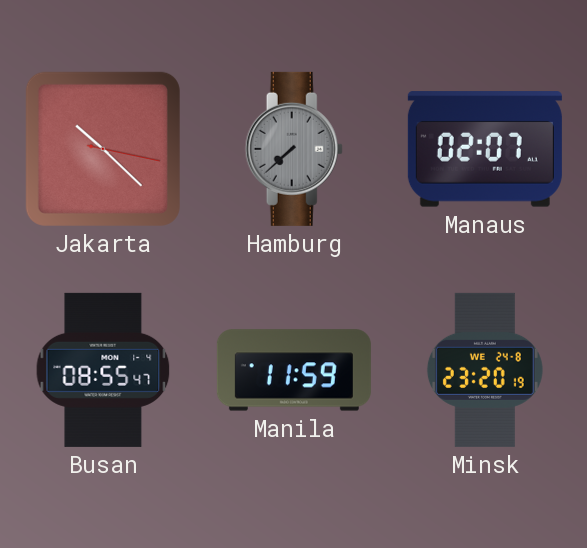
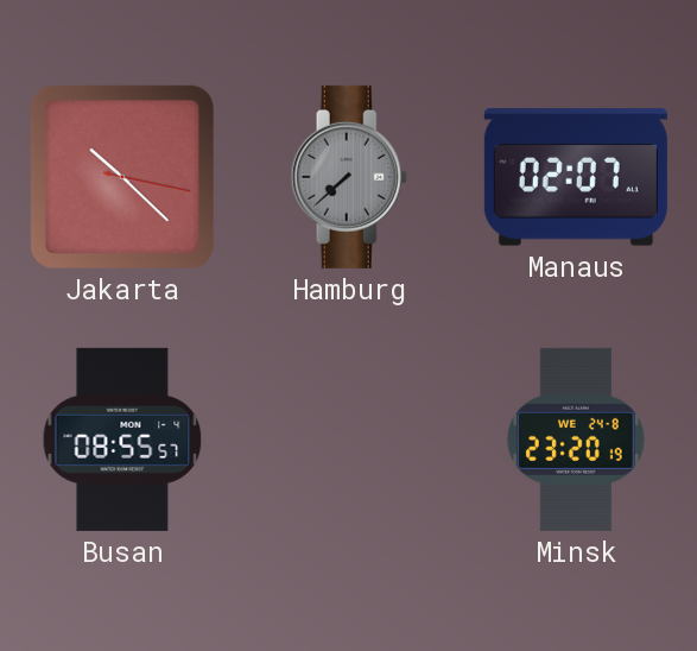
Busan: 08:55:47 -> 08:55:57 (122, 440)
Manila: 11:59 -> none (294, 370)
